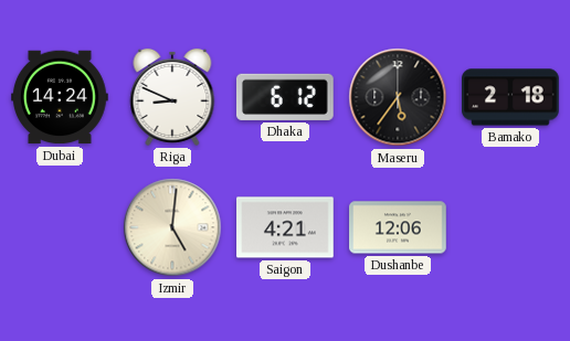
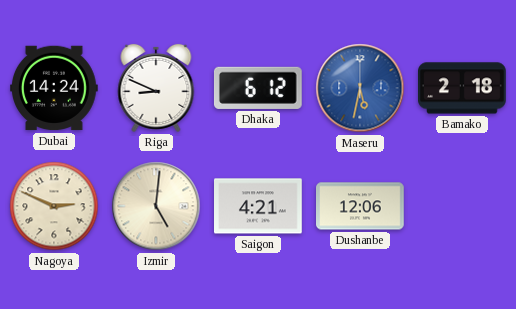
Maseru: 5:36 -> 5:32 (360, 88)
Maseru dial: black -> blue (360, 88)
Nagoya: none -> 2:49 (54, 206)
